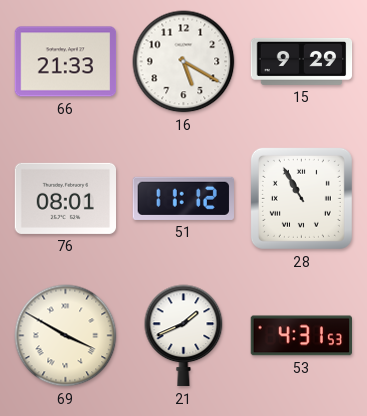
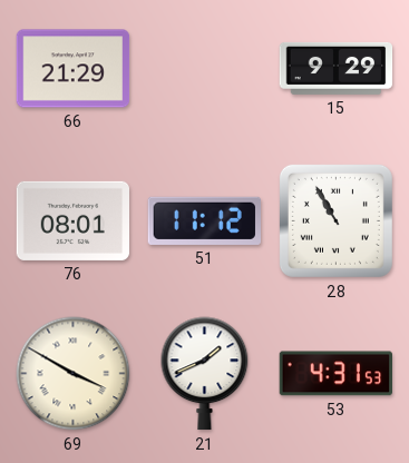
66: 21:33 -> 21:29 (74, 69)
16: 5:20 -> none (184, 62)
